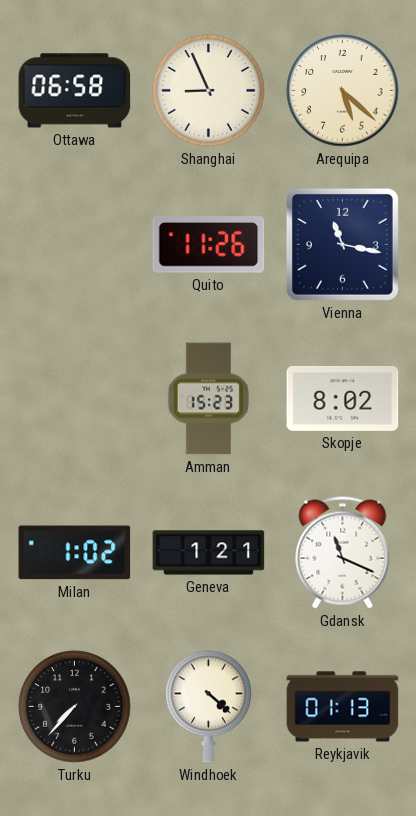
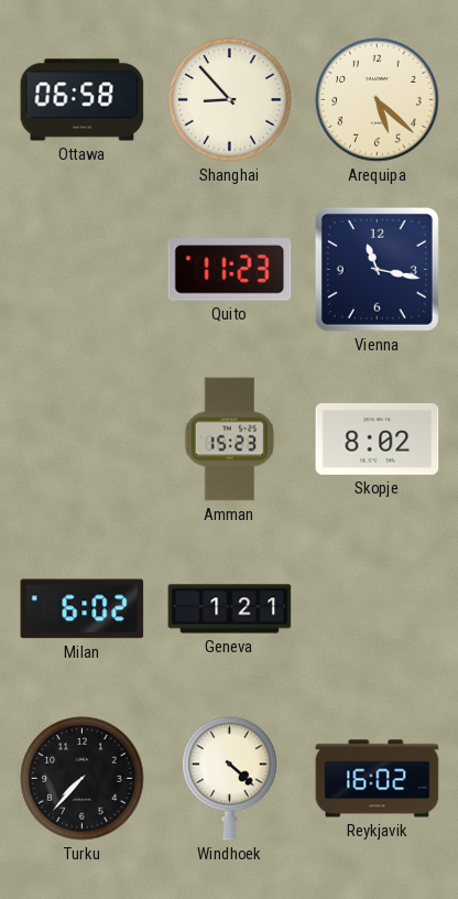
Shanghai: 8:56 -> 8:53 (230, 100)
Quito: 11:26 -> 11:23 (230, 270)
Milan: 1:02 -> 6:02 (83, 609)
Gdansk: 11:19 -> none (343, 553)
Reykjavik: 01:13 -> 16:02 (378, 779)
